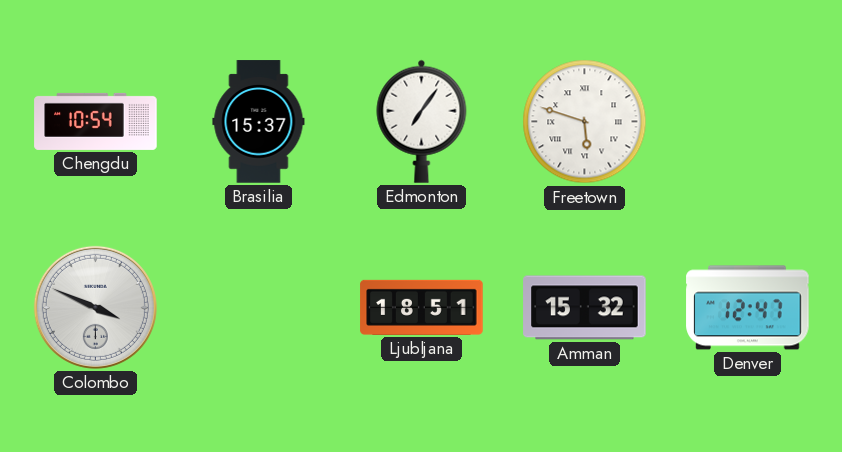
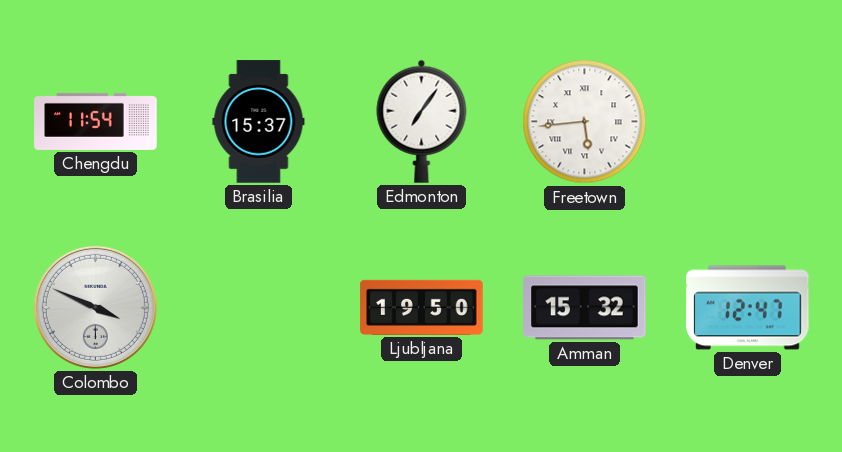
Chengdu: 10:54 -> 11:54 (96, 121)
Freetown: 5:48 -> 5:44 (585, 122)
Ljubljana: 18:51 -> 19:50 (422, 307)
